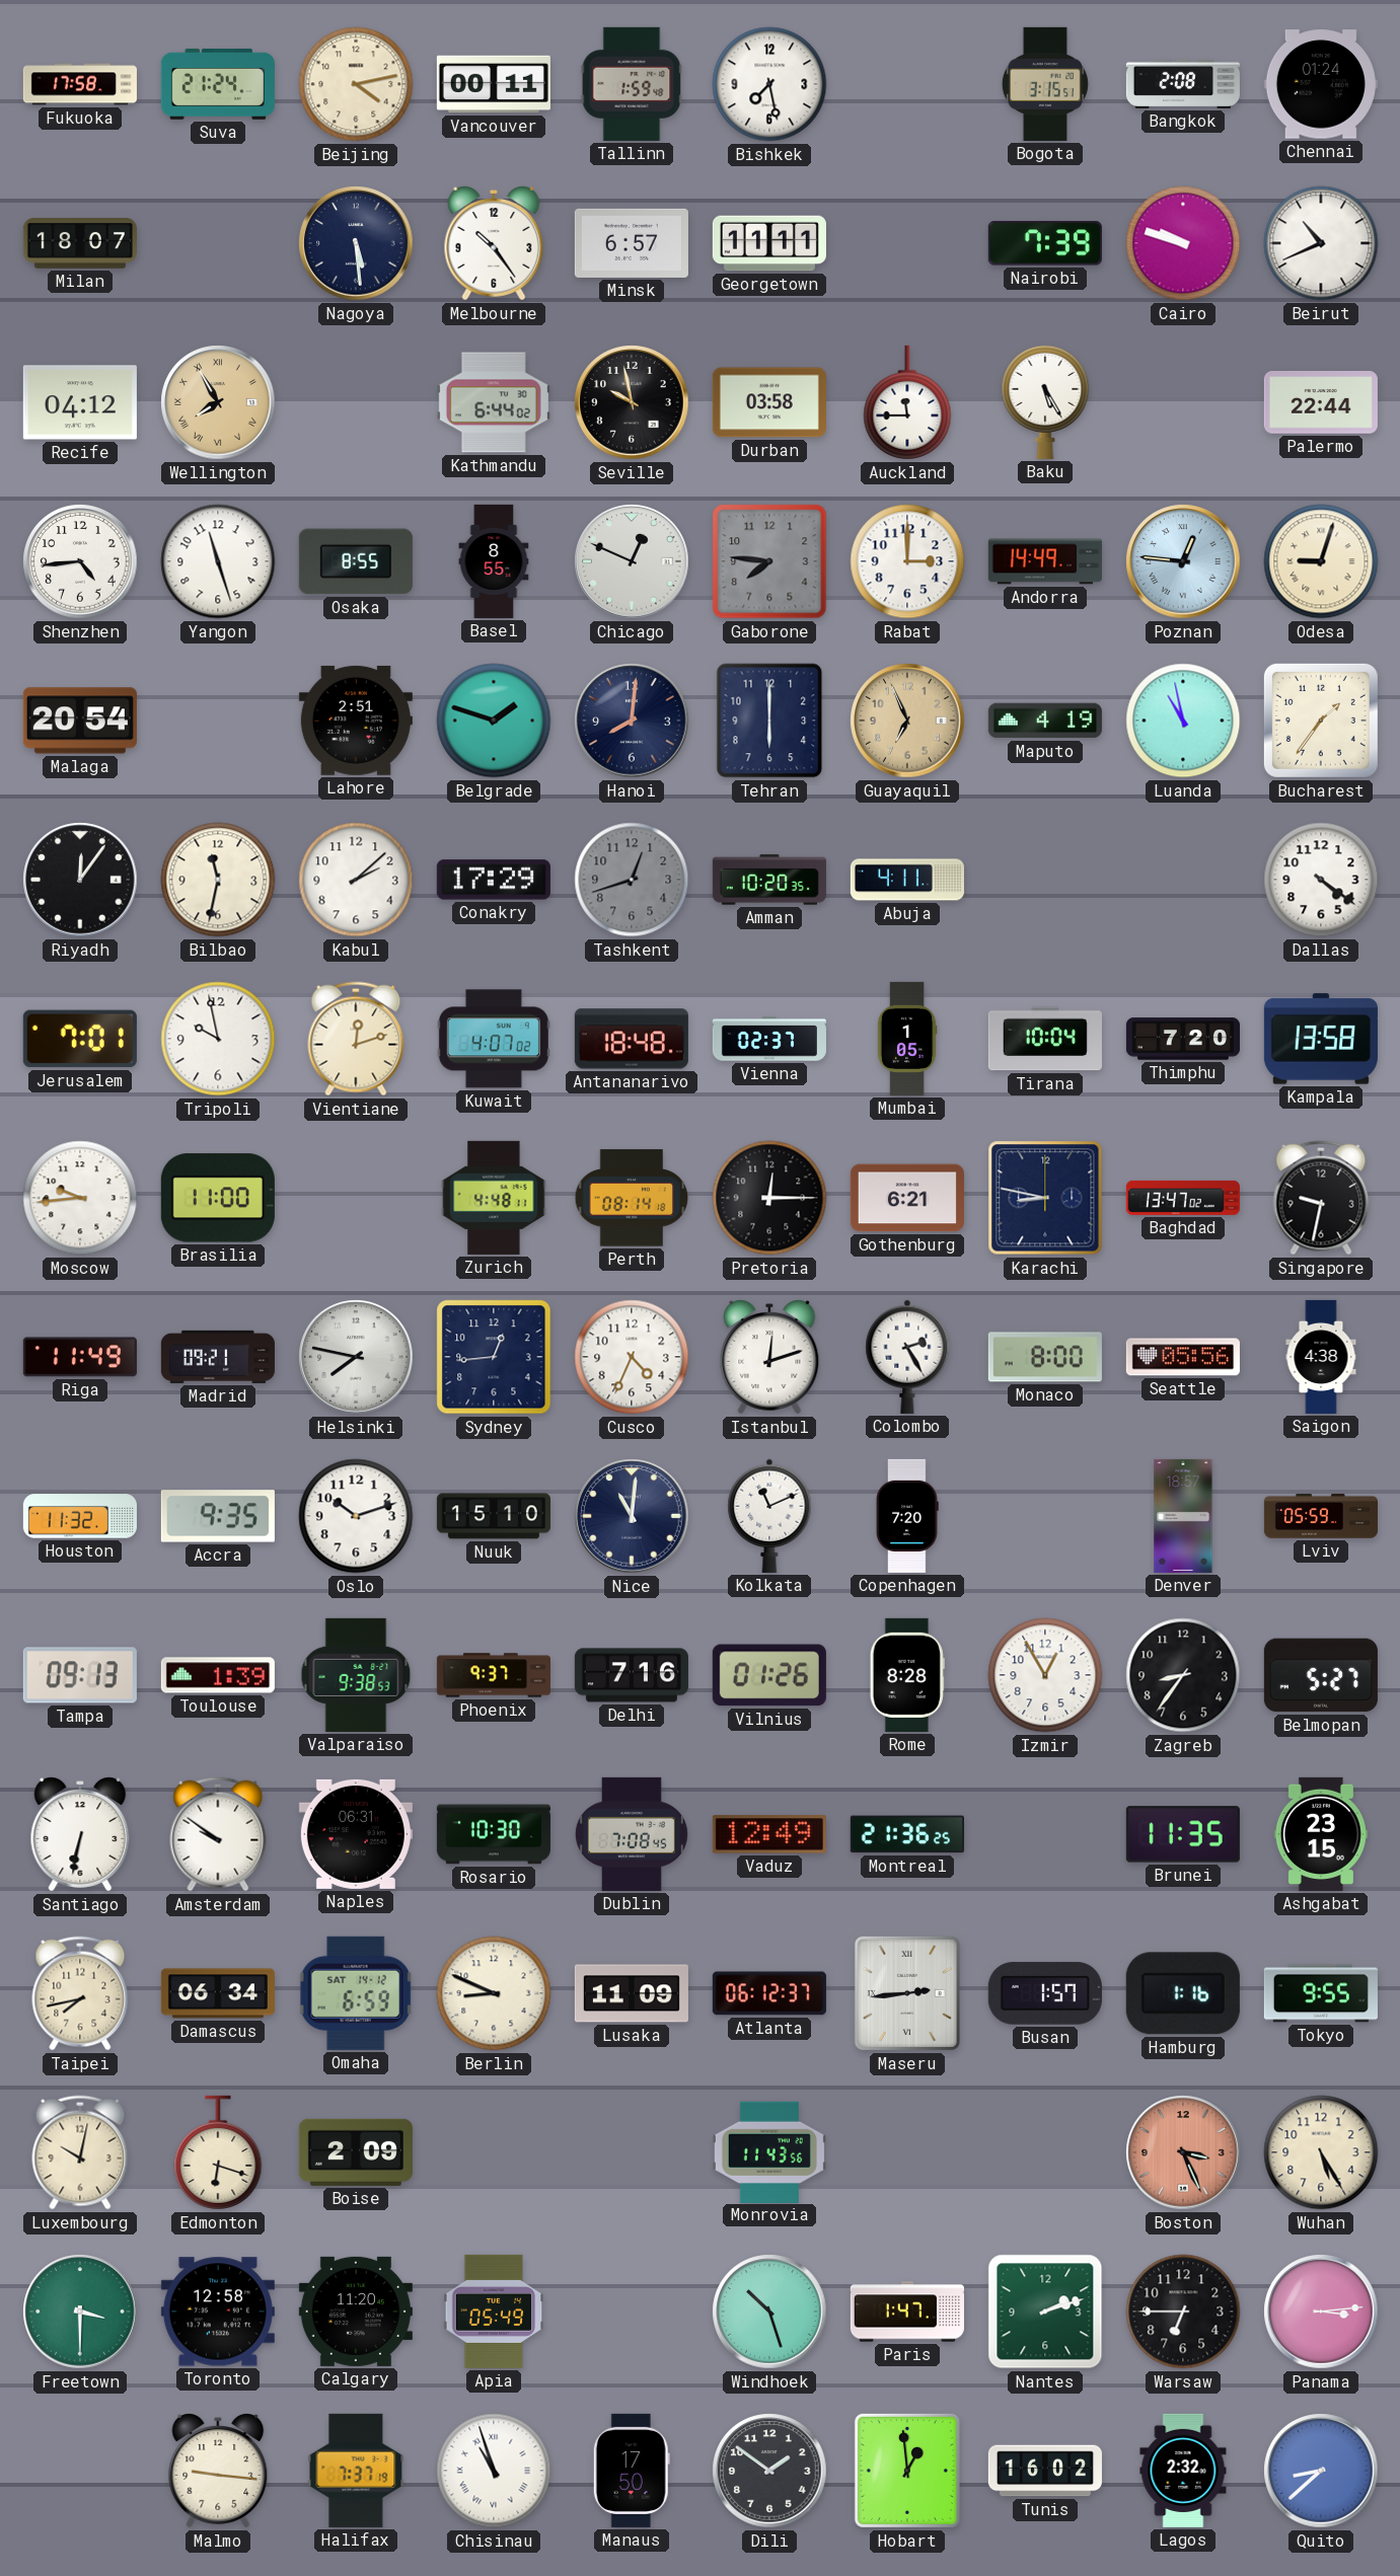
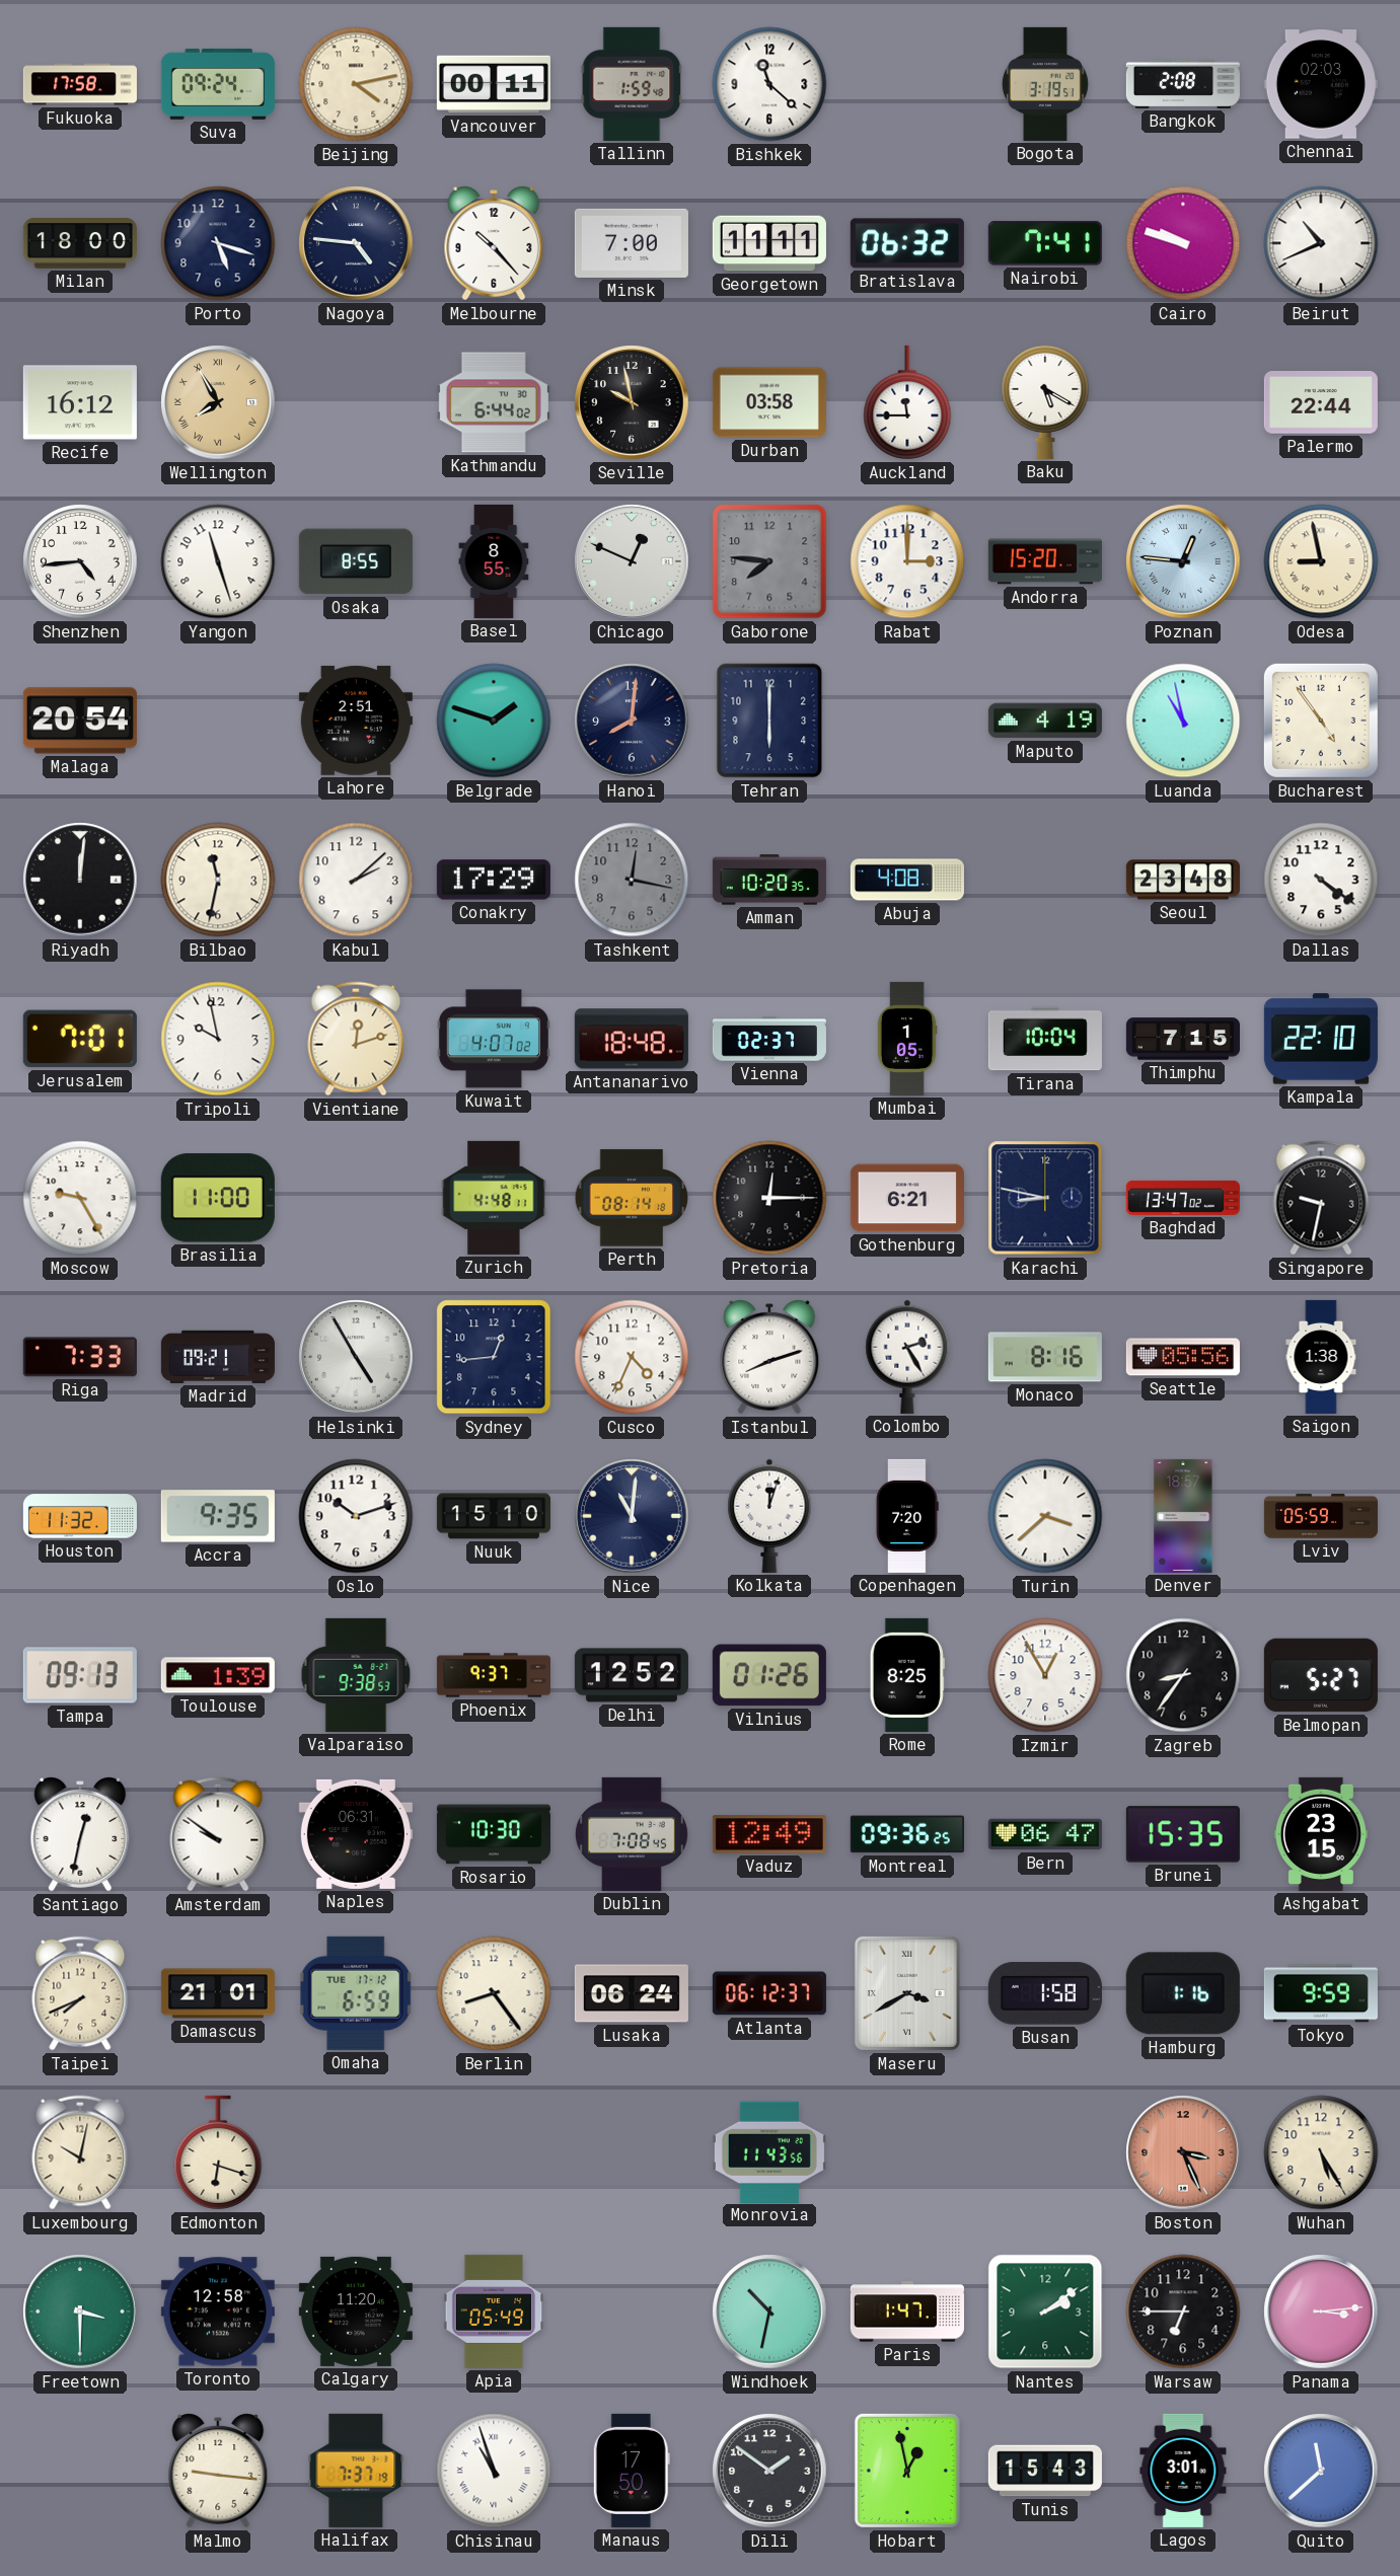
Suva: 21:24 -> 09:24 (218, 84)
Bishkek: 7:28 -> 11:22 (769, 84)
Bogota: 3:15 -> 3:19 (1045, 84)
Chennai: 01:24 -> 02:03 (1321, 84)
Milan: 18:07 -> 18:00 (80, 244)
Porto: none -> 5:18 (218, 243)
Nagoya: 5:29 -> 4:46 (356, 243)
Melbourne: 10:24 -> 10:23 (494, 244)
Minsk: 6:57 -> 7:00 (632, 243)
Bratislava: none -> 06:32 (907, 243)
Nairobi: 7:39 -> 7:41 (1045, 243)
Recife: 04:12 -> 16:12 (80, 402)
Baku: 5:25 -> 5:20 (1045, 401)
Andorra: 14:49 -> 15:20 (1045, 561)
Odesa: 9:03 -> 8:58 (1321, 561)
Guayaquil: 6:56 -> none (907, 721)
Bucharest: 1:36 -> 4:54 (1321, 721)
Riyadh: 12:06 -> 12:01 (80, 880)
Tashkent: 12:42 -> 12:17 (632, 880)
Abuja: 4:11 -> 4:08 (907, 880)
Seoul: none -> 23:48 (1183, 880)
Thimphu: 7:20 -> 7:15 (1183, 1039)
Kampala: 13:58 -> 22:10 (1321, 1039)
Moscow: 9:44 -> 9:25 (80, 1198)
Riga: 11:49 -> 7:33 (80, 1357)
Helsinki: 7:47 -> 4:55 (356, 1357)
Istanbul: 12:12 -> 8:12 (769, 1358)
Monaco: 8:00 -> 8:16 (1045, 1357)
Saigon: 4:38 -> 1:38 (1321, 1357)
Kolkata: 11:11 -> 12:03 (769, 1516)
Turin: none -> 3:38 (1045, 1516)
Delhi: 7:16 -> 12:52 (632, 1675)
Rome: 8:28 -> 8:25 (907, 1675)
Santiago: 6:32 -> 12:32 (80, 1835)
Montreal: 21:36 -> 09:36 (907, 1834)
Bern: none -> 06:47 (1045, 1834)
Brunei: 11:35 -> 15:35 (1183, 1834)
Taipei: 7:43 -> 7:41 (80, 1993)
Damascus: 06:34 -> 21:01 (218, 1993)
Omaha date: SAT 14-12 -> TUE 17-12 (356, 1993)
Berlin: 8:49 -> 8:24 (494, 1993)
Lusaka: 11:09 -> 06:24 (632, 1993)
Maseru: 2:44 -> 3:40 (907, 1993)
Busan: 1:57 -> 1:58 (1045, 1993)
Tokyo: 9:55 -> 9:59 (1321, 1993)
Boise: 2:09 -> none (356, 2152)
Windhoek: 10:27 -> 10:32 (769, 2312)
Nantes: 2:12 -> 2:09 (1045, 2312)
Hobart: 12:59 -> 12:58 (907, 2471)
Tunis: 16:02 -> 15:43 (1045, 2471)
Lagos: 2:32 -> 3:01 (1183, 2471)
Quito: 8:38 -> 11:38 (1321, 2471)
